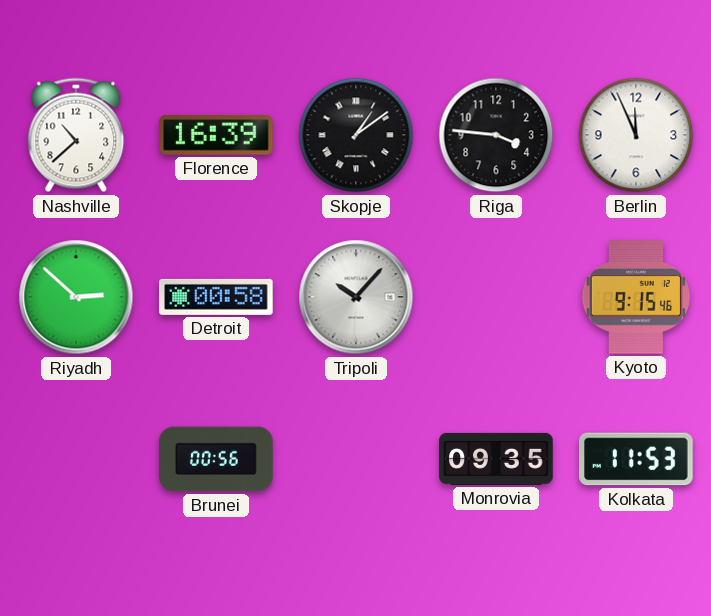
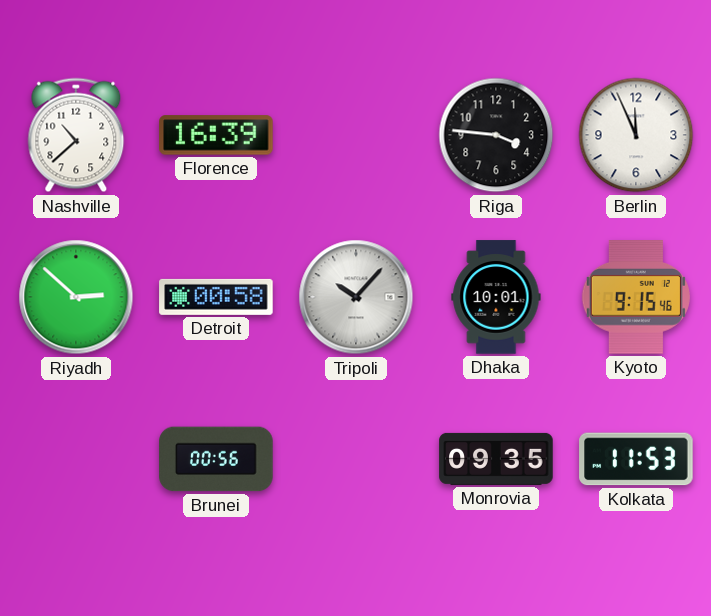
Skopje: 1:09 -> none (356, 135)
Dhaka: none -> 10:01 (496, 297)
